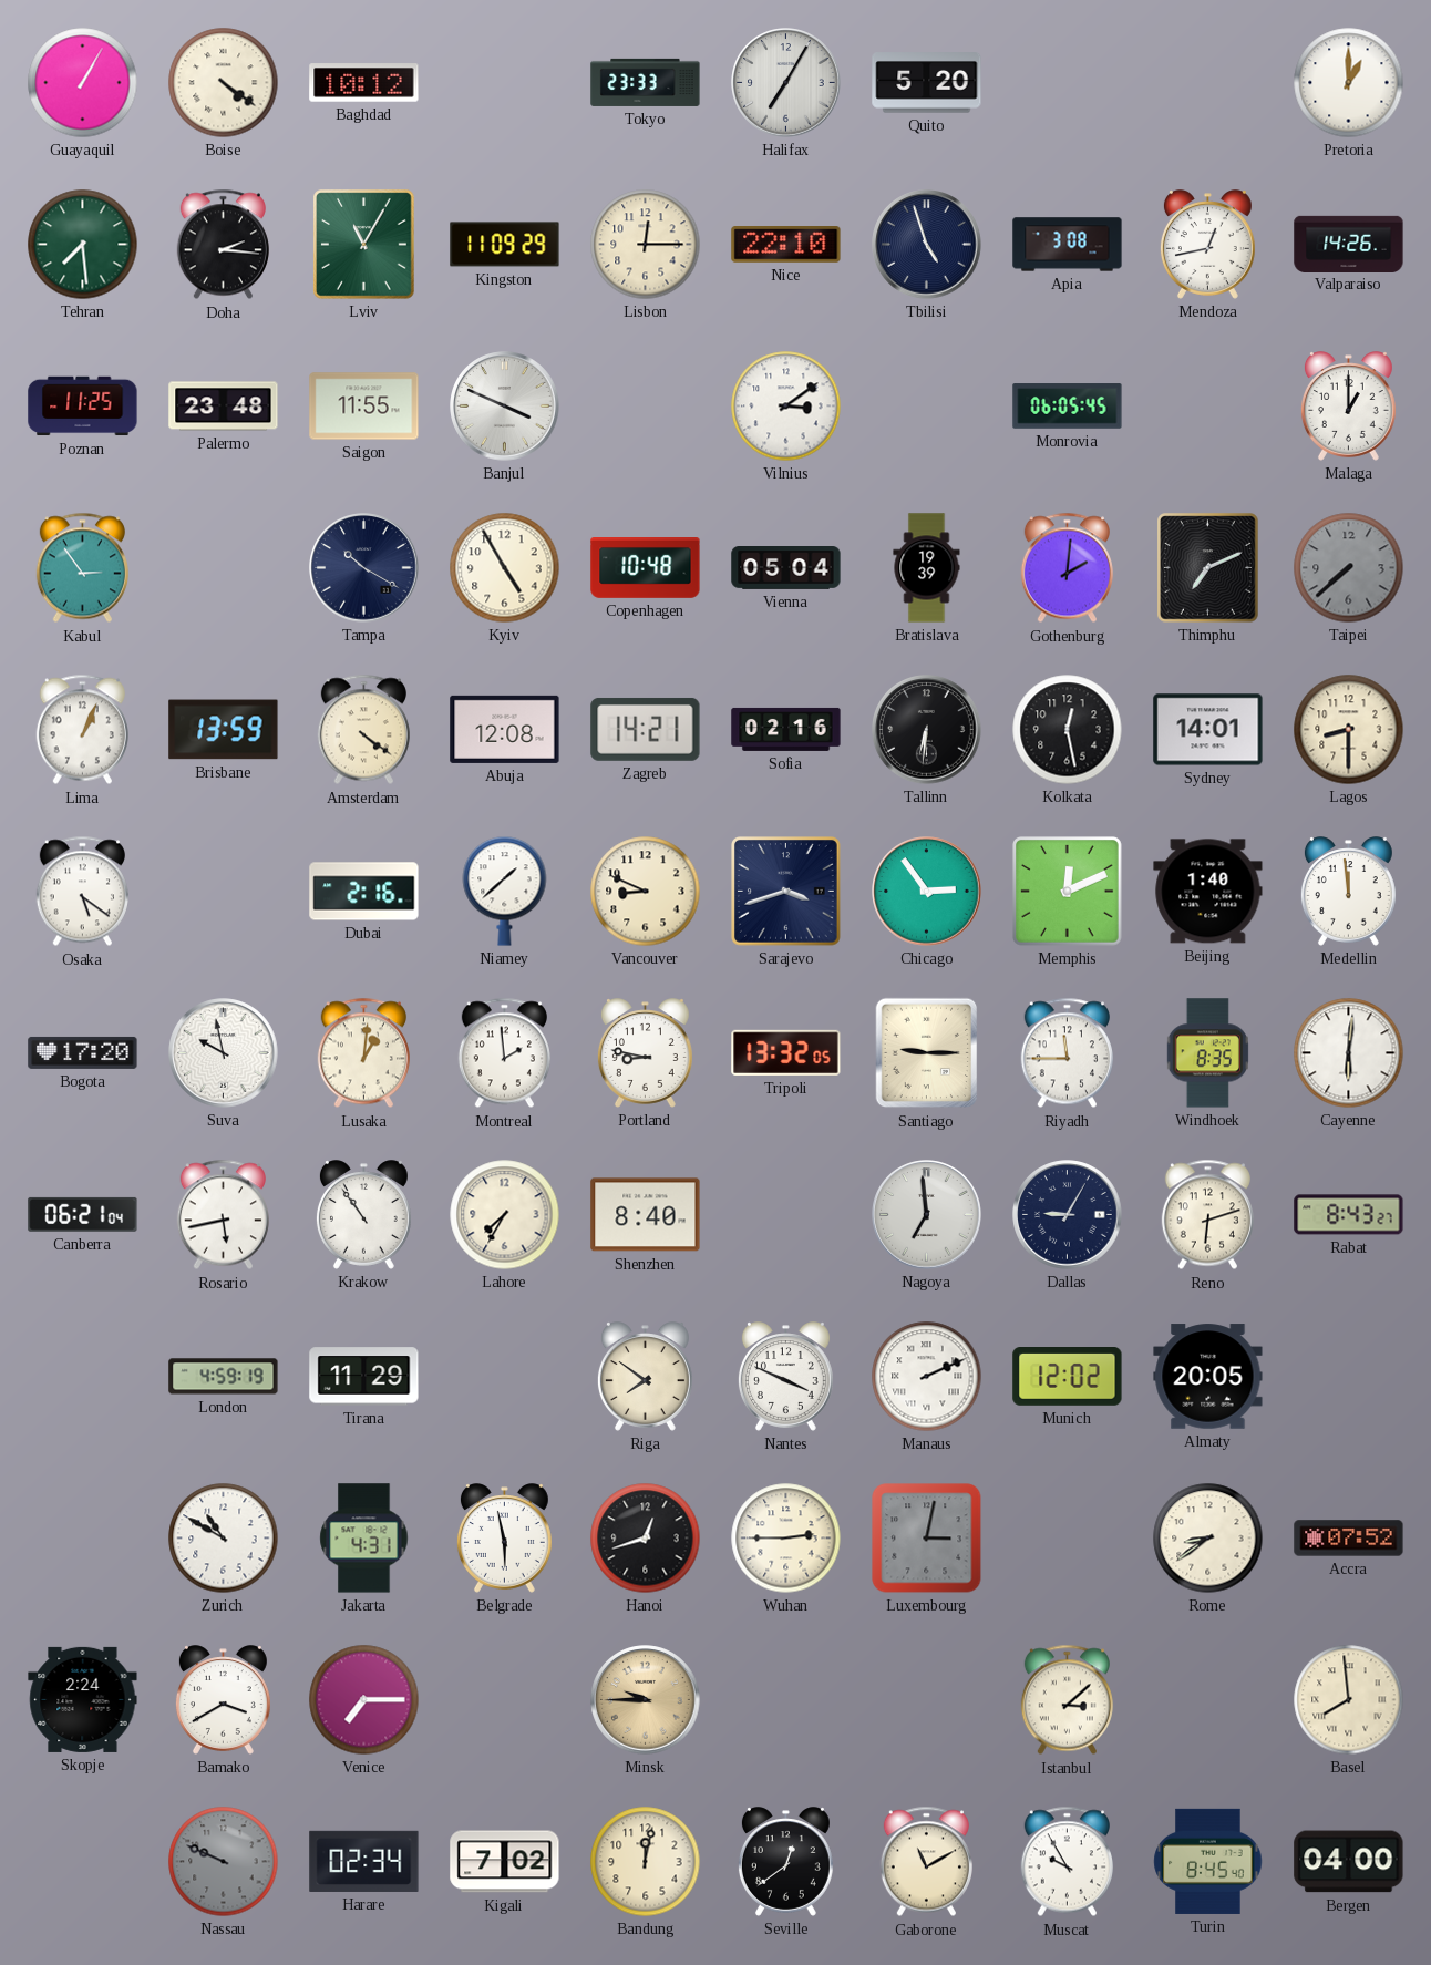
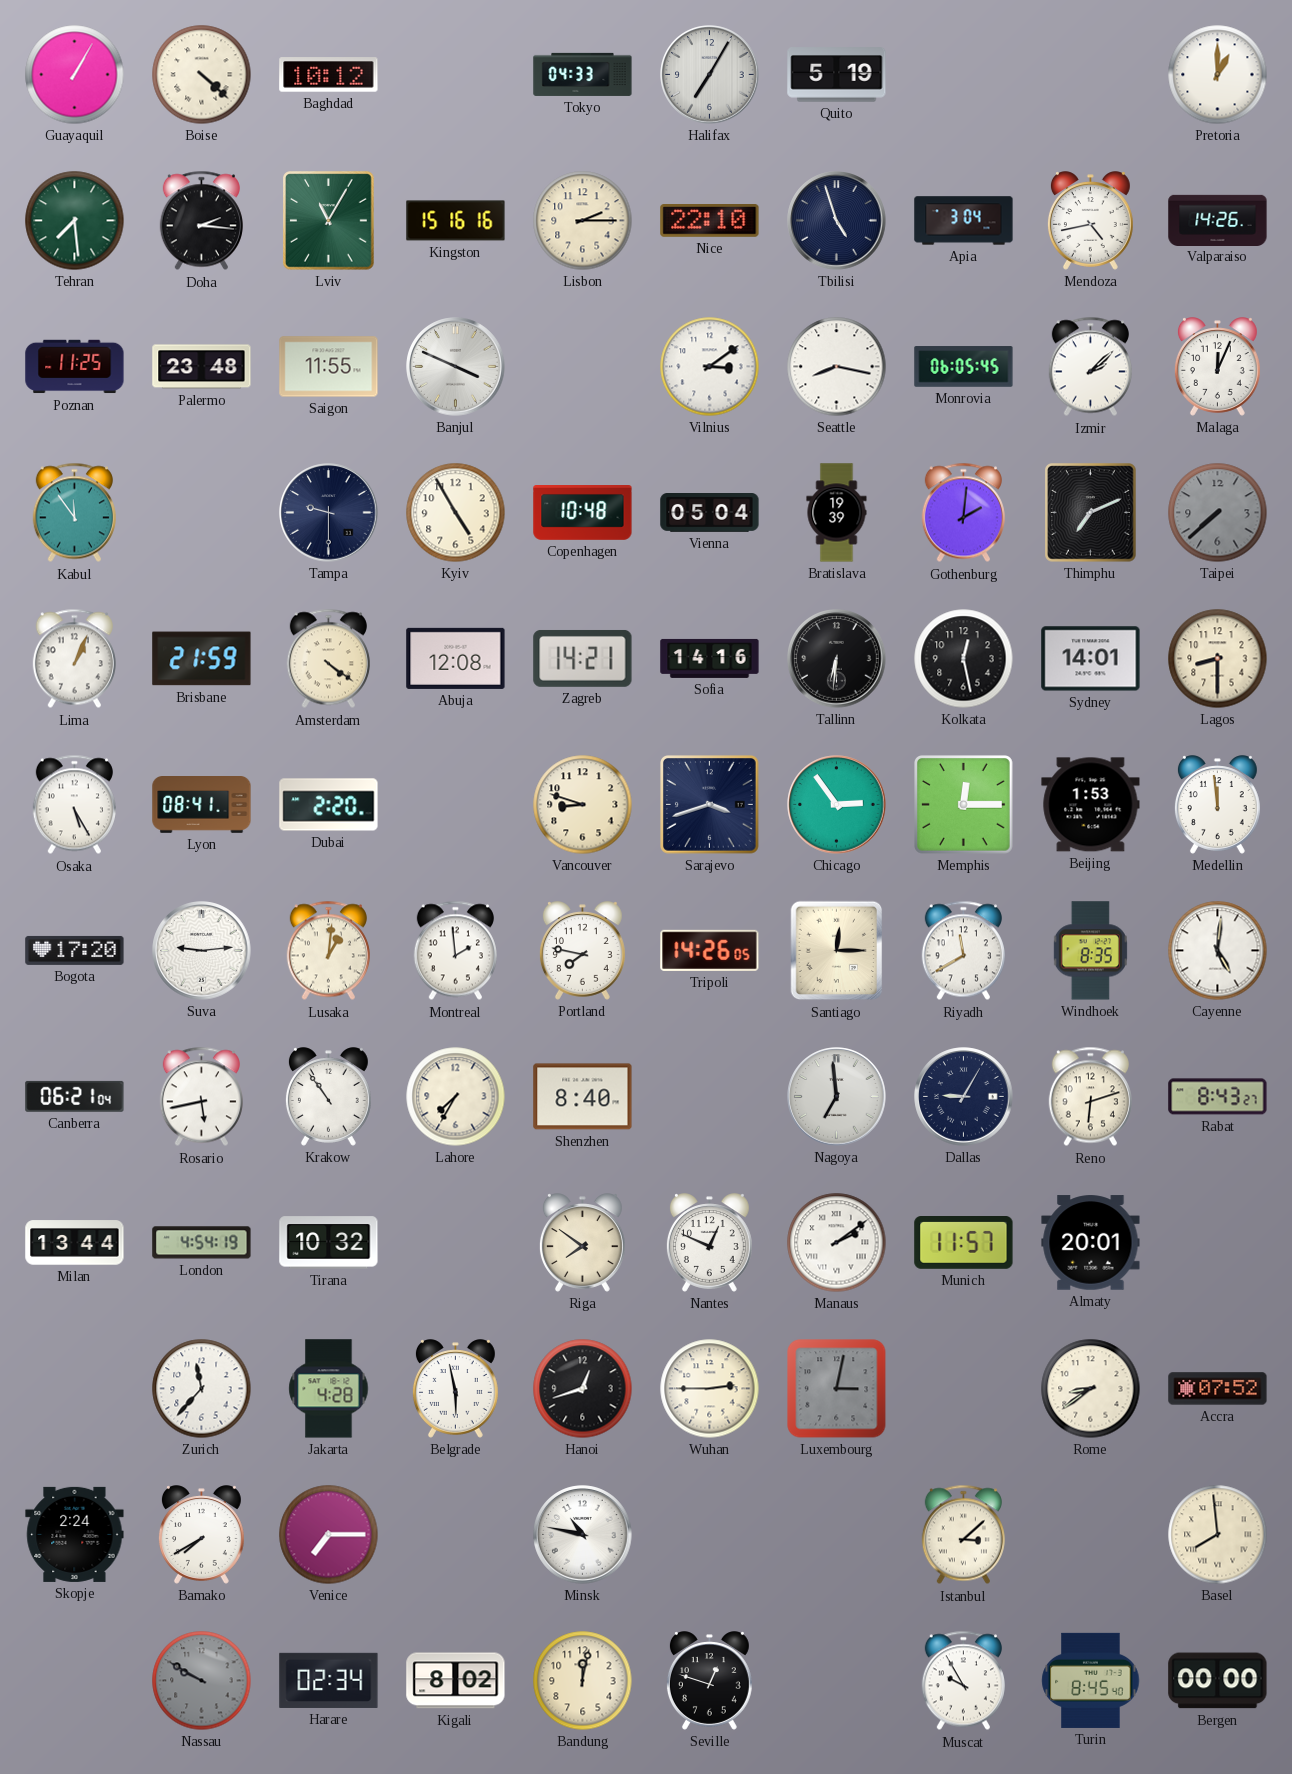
Boise: 4:21 -> 4:22 (202, 75)
Tokyo: 23:33 -> 04:33 (583, 74)
Quito: 5:20 -> 5:19 (837, 75)
Kingston: 11:09 -> 15:16 (456, 221)
Lisbon: 12:15 -> 2:15 (583, 221)
Apia: 3:08 -> 3:04 (964, 221)
Mendoza: 12:43 -> 4:43 (1090, 221)
Seattle: none -> 8:17 (837, 367)
Izmir: none -> 2:08 (1090, 367)
Malaga: 1:00 -> 12:04 (1217, 367)
Kabul: 2:54 -> 11:54 (74, 513)
Tampa: 10:20 -> 9:30 (329, 513)
Brisbane: 13:59 -> 21:59 (202, 659)
Sofia: 02:16 -> 14:16 (710, 658)
Osaka: 5:21 -> 5:25 (74, 805)
Lyon: none -> 08:41 (202, 805)
Dubai: 2:16 -> 2:20 (329, 805)
Niamey: 1:38 -> none (505, 892)
Vancouver: 8:49 -> 8:48 (583, 805)
Memphis: 12:11 -> 12:15 (964, 805)
Beijing: 1:40 -> 1:53 (1091, 805)
Suva: 9:58 -> 9:14 (202, 951)
Portland: 8:47 -> 7:47 (582, 951)
Tripoli: 13:32 -> 14:26 (710, 950)
Santiago: 9:15 -> 12:15 (837, 951)
Riyadh: 11:45 -> 11:40 (963, 951)
Cayenne: 6:01 -> 5:01 (1218, 951)
Milan: none -> 13:44 (75, 1243)
London: 4:59 -> 4:54 (202, 1243)
Tirana: 11:29 -> 10:32 (329, 1243)
Nantes: 3:49 -> 12:49 (709, 1243)
Manaus: 2:11 -> 2:09 (837, 1243)
Munich: 12:02 -> 11:57 (964, 1243)
Almaty: 20:05 -> 20:01 (1091, 1243)
Zurich: 10:50 -> 11:37 (202, 1389)
Jakarta: 4:31 -> 4:28 (329, 1389)
Bamako: 3:40 -> 7:40 (201, 1535)
Minsk: 9:45 -> 10:47 (583, 1535)
Minsk dial: champagne -> white (583, 1535)
Nassau: 9:49 -> 9:50 (202, 1681)
Kigali: 7:02 -> 8:02 (456, 1681)
Seville: 12:39 -> 12:48 (709, 1681)
Gaborone: 11:10 -> none (926, 1862)
Bergen: 04:00 -> 00:00 (1218, 1681)
